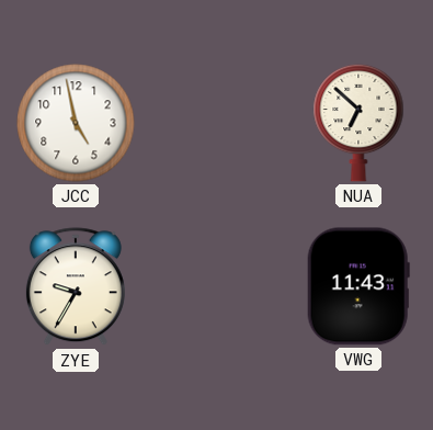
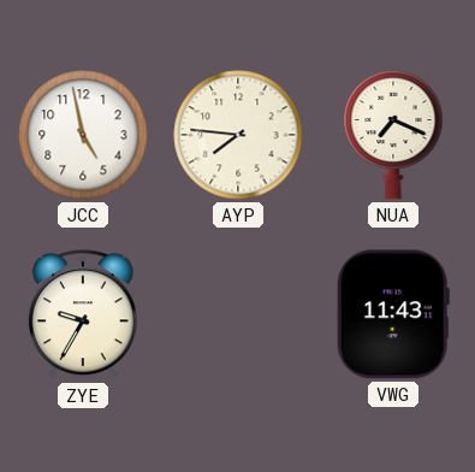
AYP: none -> 7:46 (238, 135)
NUA: 6:52 -> 7:19 (393, 135)
